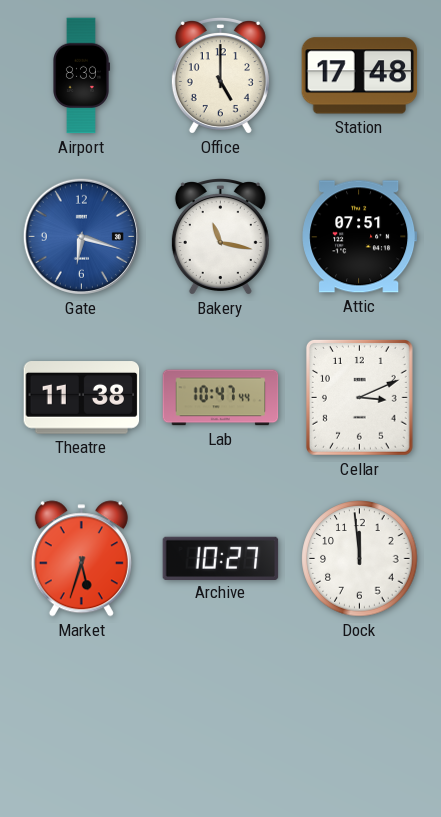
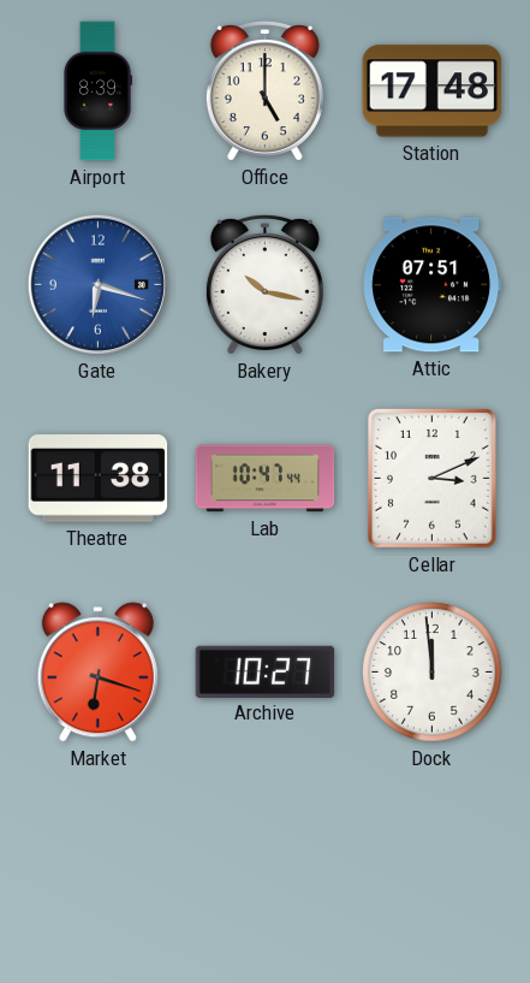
Bakery: 11:17 -> 10:17 (264, 285)
Market: 5:33 -> 6:18 (97, 673)
